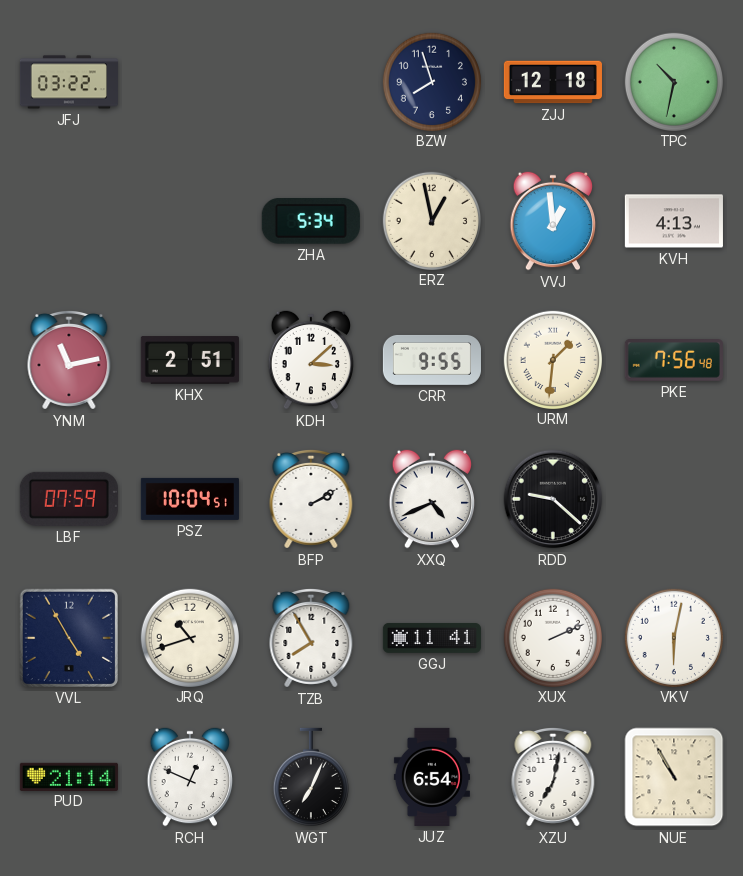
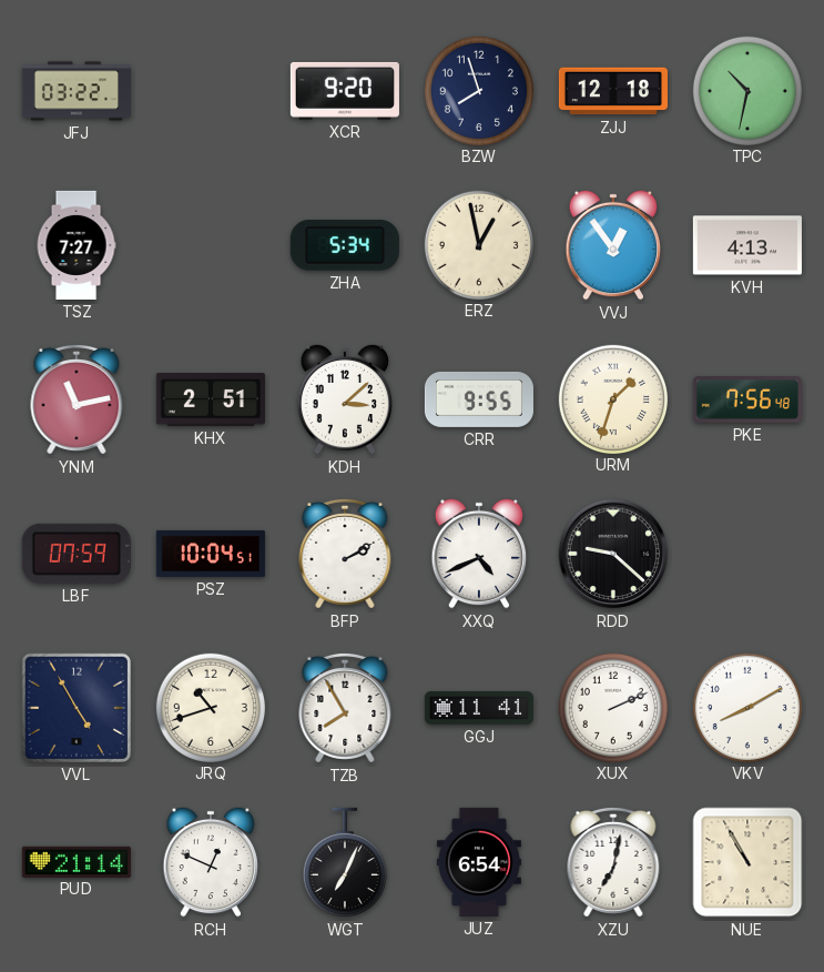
XCR: none -> 9:20 (345, 91)
TSZ: none -> 7:27 (77, 245)
VVJ: 12:59 -> 12:54 (613, 245)
URM: 1:31 -> 1:33 (612, 398)
VKV: 6:02 -> 8:10 (746, 707)
